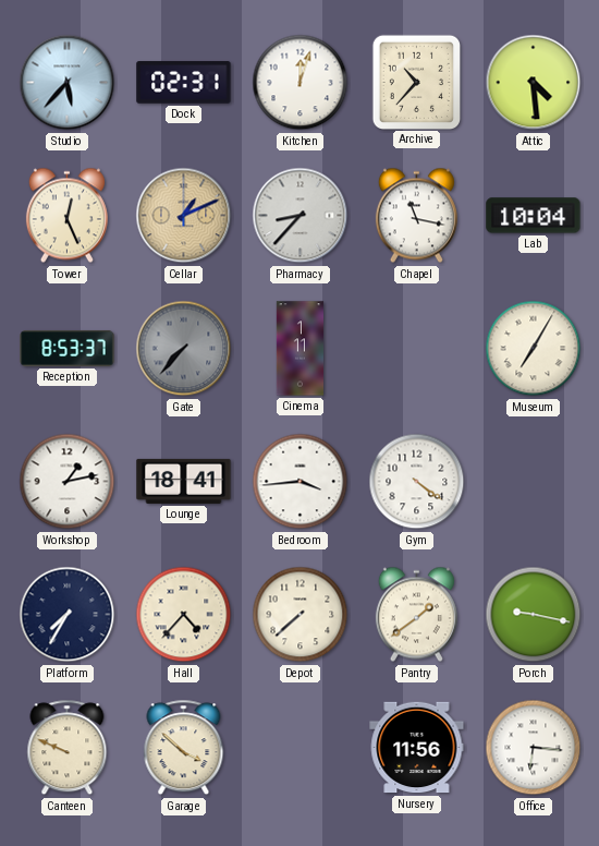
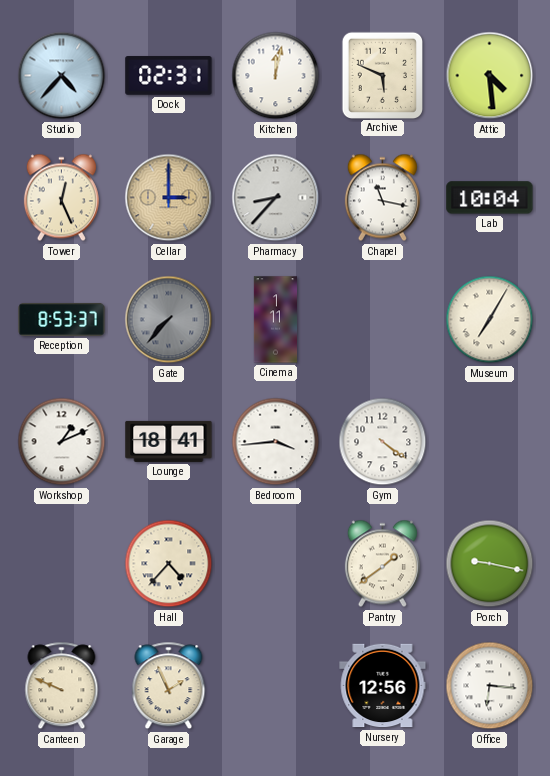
Studio: 5:37 -> 4:37 (62, 76)
Kitchen: 12:03 -> 12:02 (276, 76)
Archive: 10:37 -> 5:49 (382, 75)
Cellar: 1:11 -> 3:00 (169, 198)
Workshop: 1:13 -> 1:11 (62, 442)
Platform: 7:35 -> none (68, 615)
Depot: 7:38 -> none (301, 615)
Garage: 3:52 -> 1:56 (169, 686)
Nursery: 11:56 -> 12:56 (383, 686)
